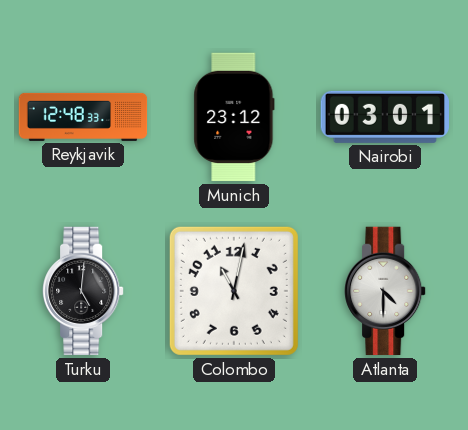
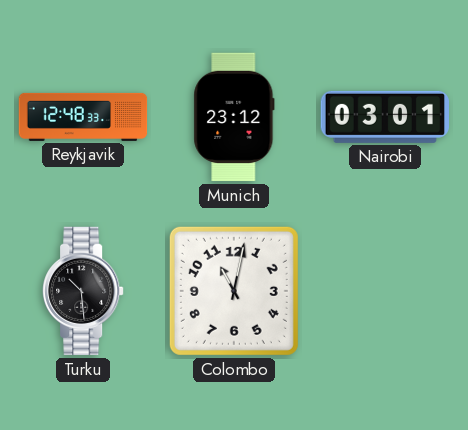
Turku: 5:01 -> 10:29 (83, 291)
Atlanta: 4:30 -> none (385, 291)
